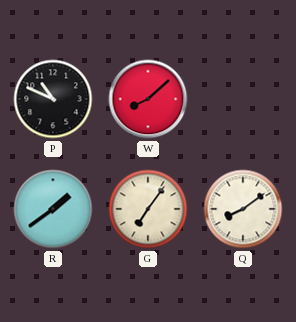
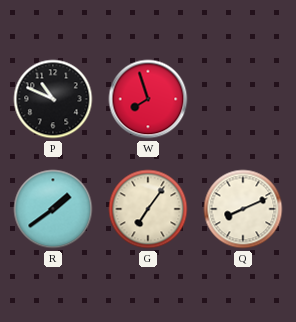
W: 8:08 -> 7:57 (148, 99)
Q: 8:09 -> 8:11 (243, 209)
